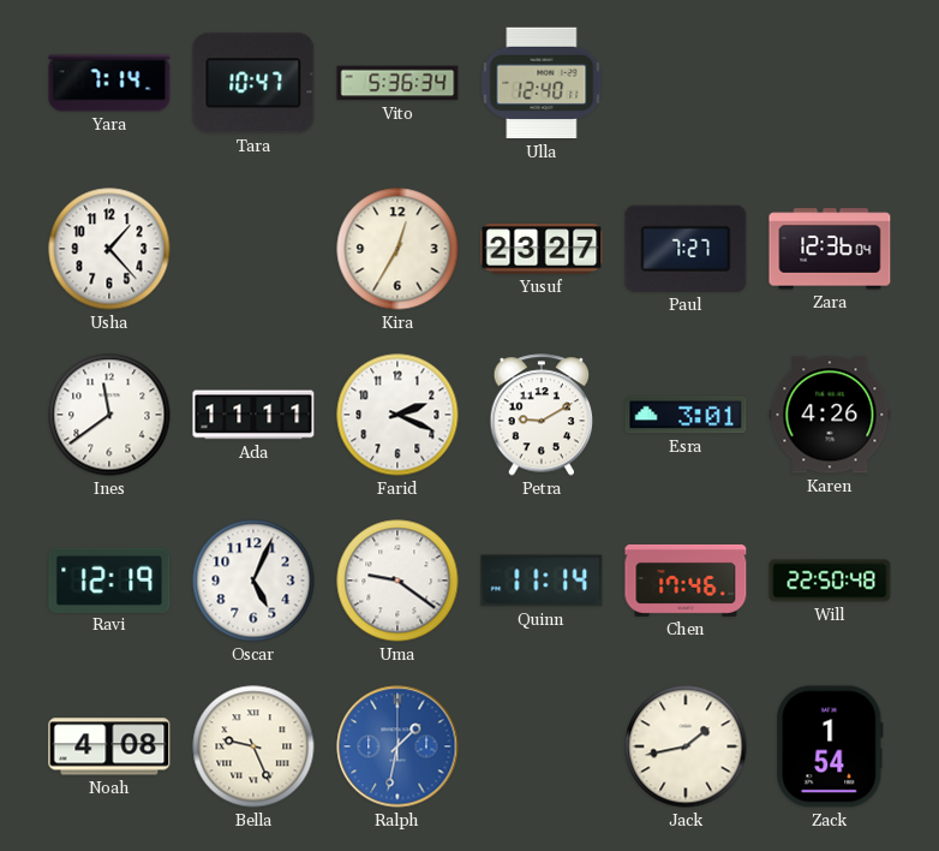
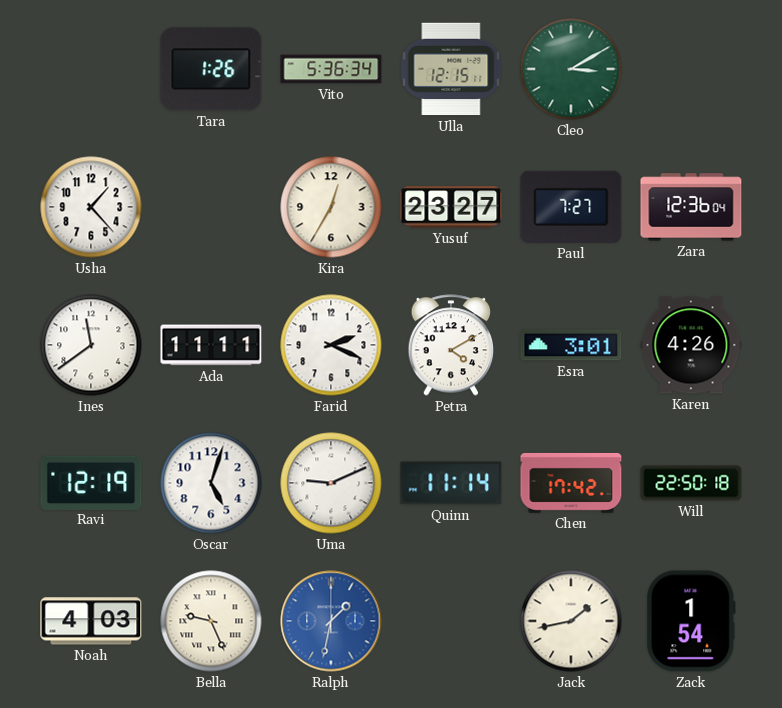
Yara: 7:14 -> none (109, 83)
Tara: 10:47 -> 1:26 (211, 69)
Ulla: 12:40 -> 12:15 (451, 69)
Cleo: none -> 3:10 (571, 69)
Petra: 9:10 -> 4:10 (451, 345)
Oscar: 5:04 -> 5:03 (211, 483)
Uma: 9:21 -> 9:11 (331, 483)
Chen: 17:46 -> 17:42 (571, 483)
Will: 22:50:48 -> 22:50:18 (691, 483)
Noah: 4:08 -> 4:03 (91, 621)
